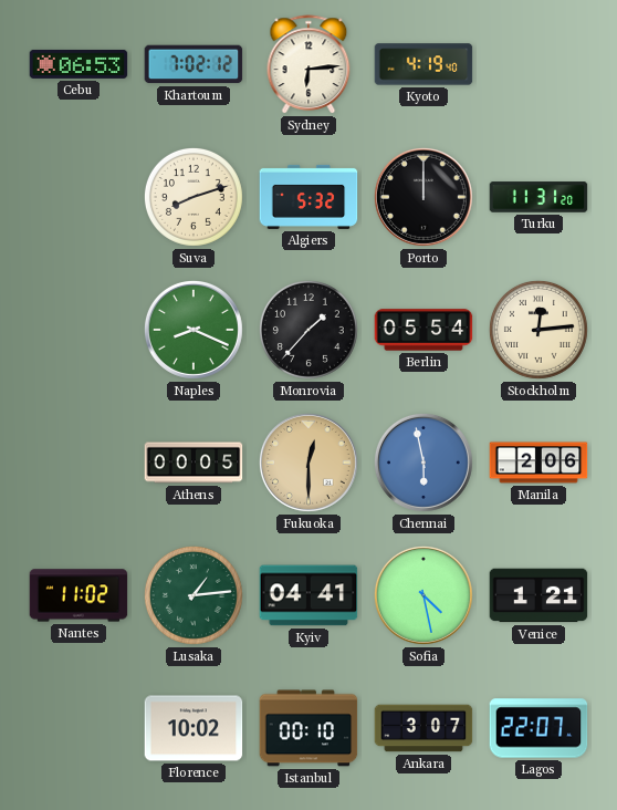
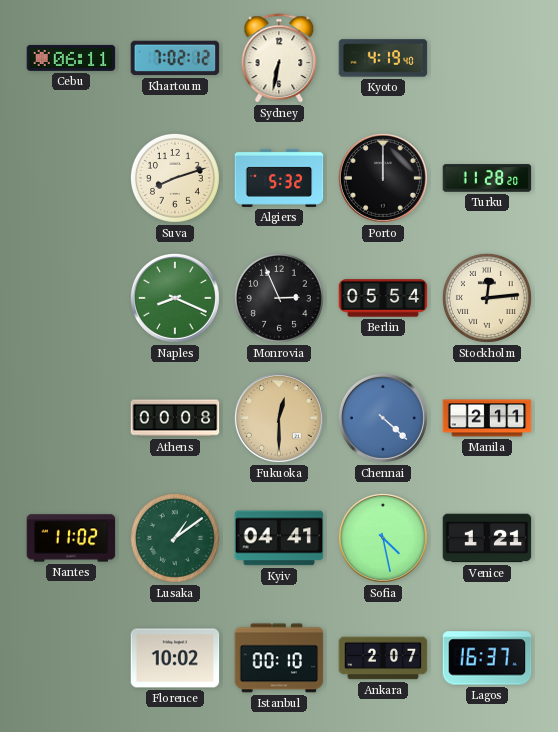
Cebu: 06:53 -> 06:11 (71, 58)
Sydney: 6:14 -> 6:32 (279, 58)
Turku: 11:31 -> 11:28 (487, 178)
Monrovia: 1:37 -> 2:56 (279, 298)
Athens: 00:05 -> 00:08 (175, 418)
Chennai: 5:58 -> 4:22 (383, 418)
Manila: 2:06 -> 2:11 (487, 418)
Lusaka: 1:14 -> 1:09 (175, 538)
Ankara: 3:07 -> 2:07 (383, 658)
Lagos: 22:07 -> 16:37 (487, 658)
